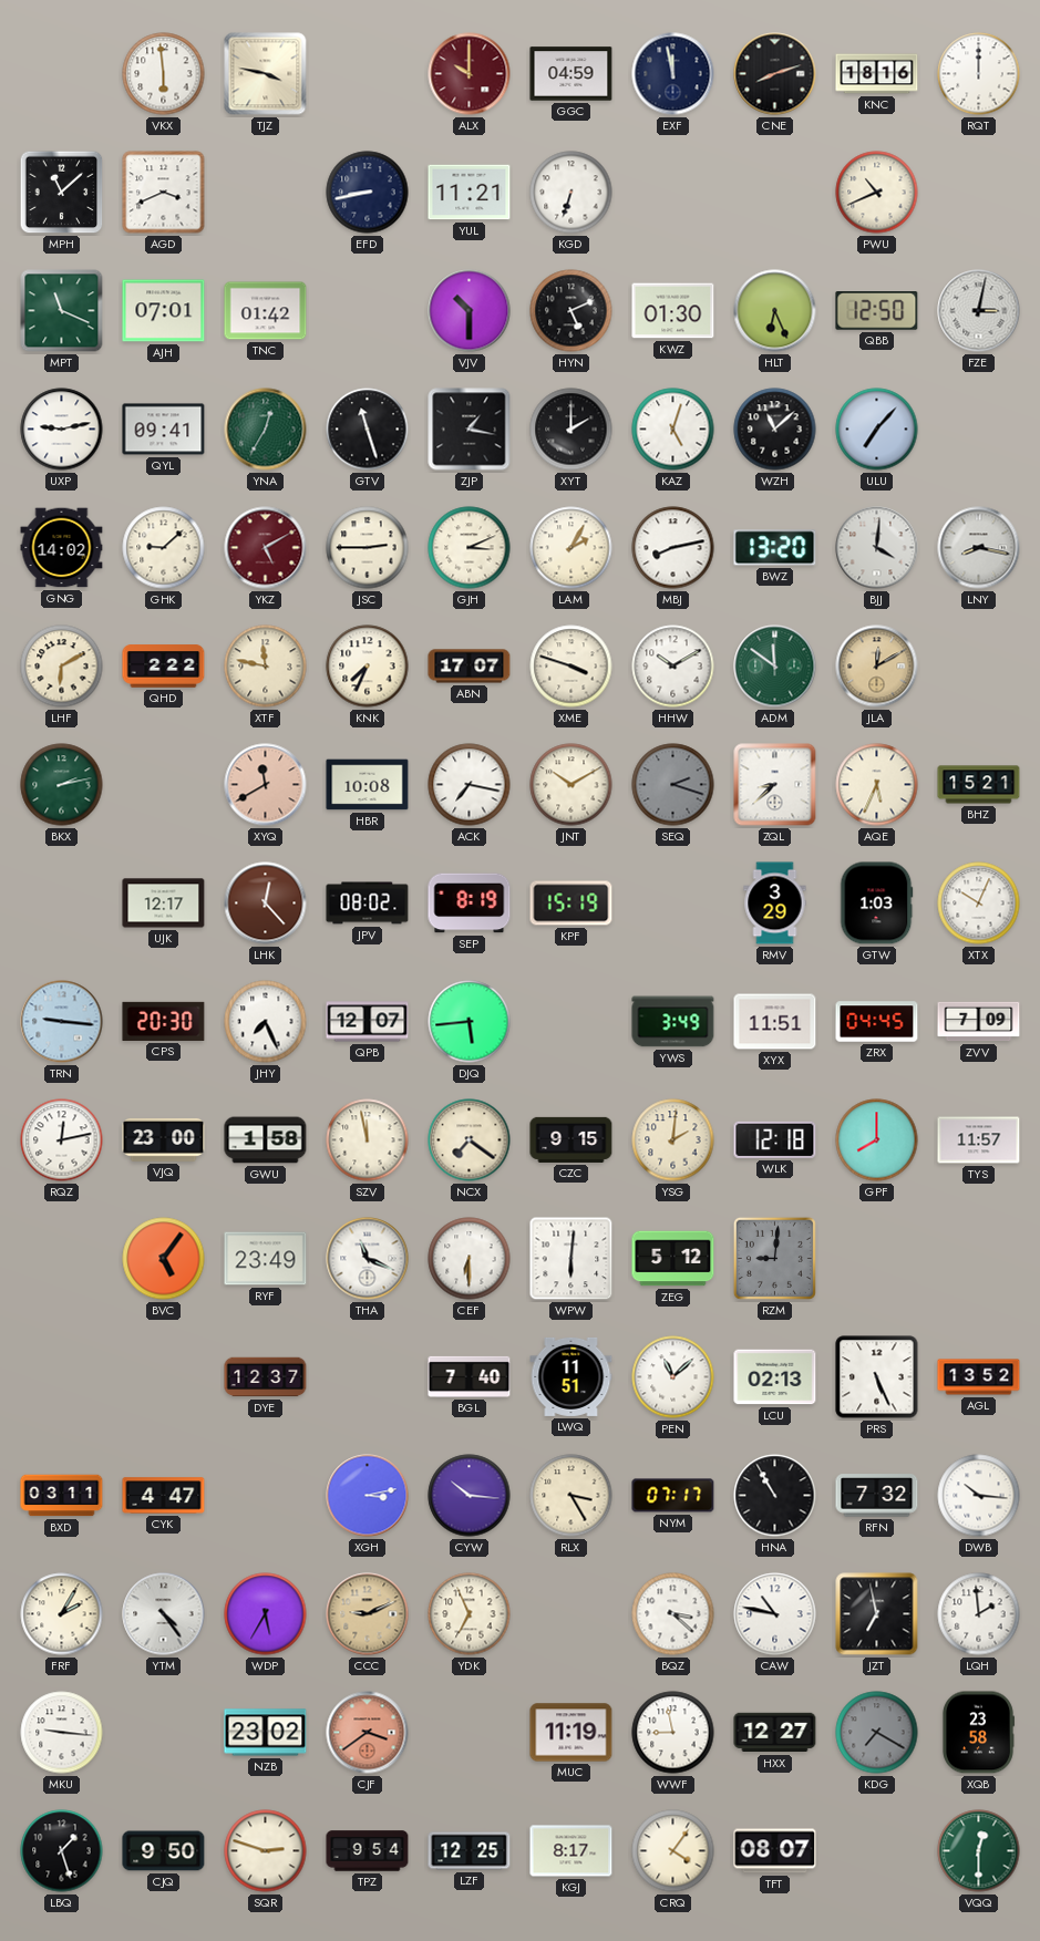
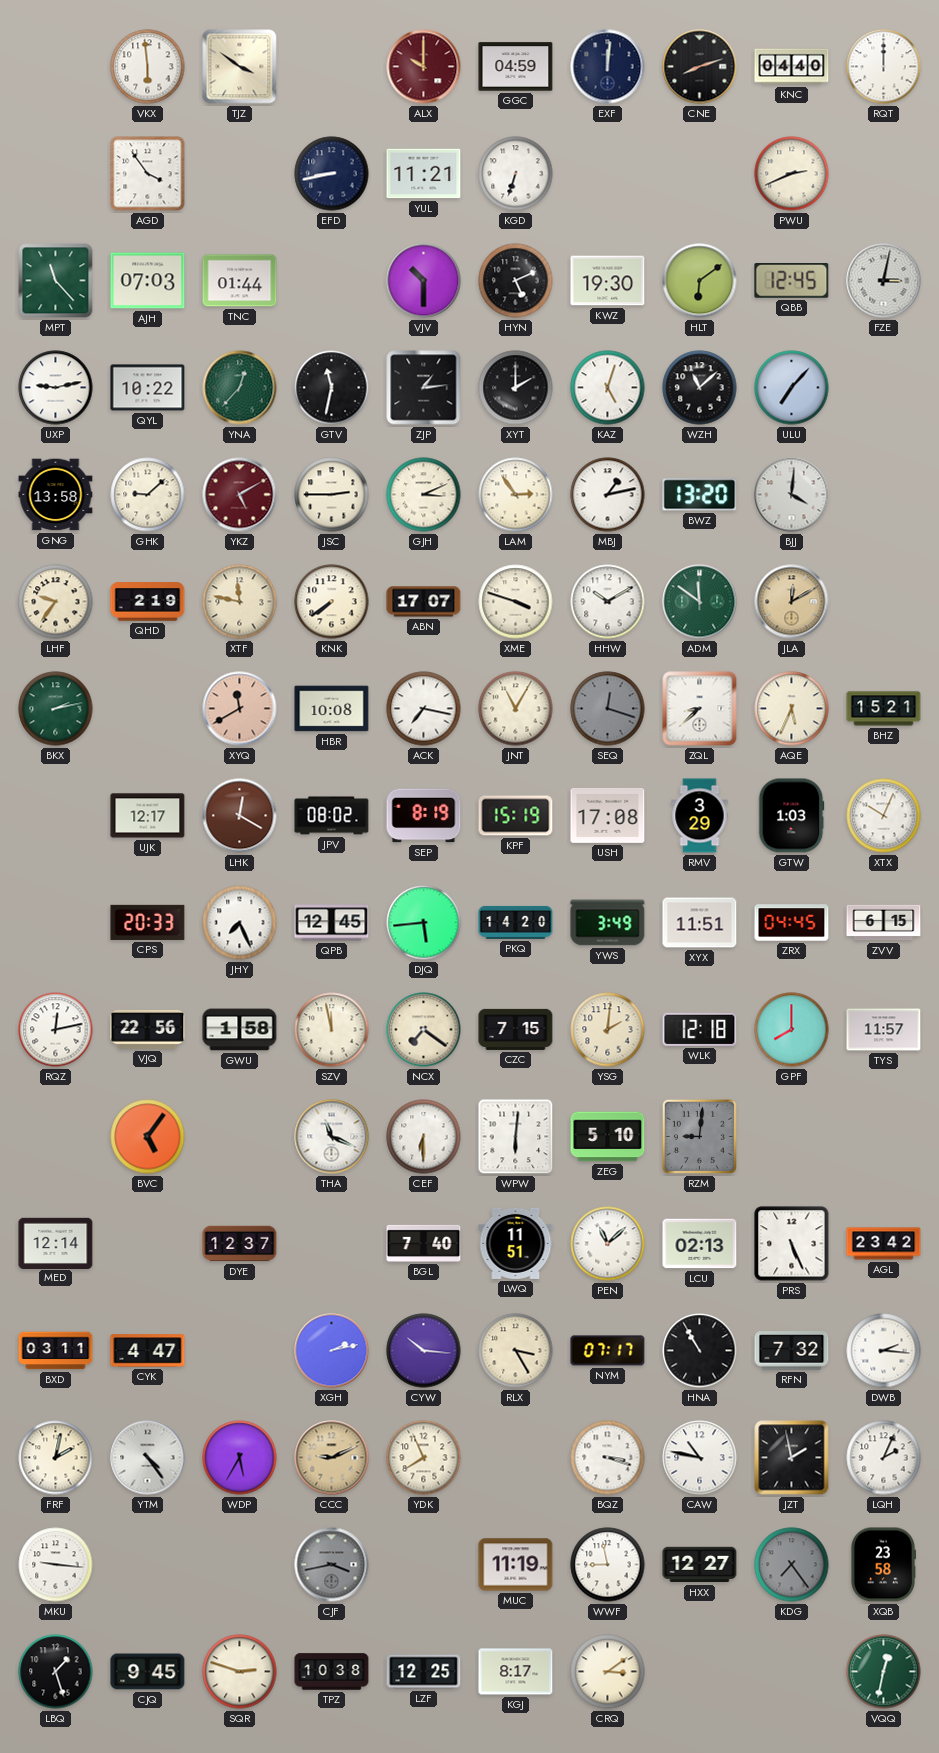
TJZ: 3:47 -> 3:51 (240, 67)
EXF: 11:58 -> 12:01 (608, 67)
KNC: 18:16 -> 04:40 (792, 67)
MPH: 11:08 -> none (62, 193)
AGD: 3:41 -> 3:54 (148, 174)
PWU: 10:41 -> 2:41 (792, 174)
MPT: 11:19 -> 11:23 (56, 281)
AJH: 07:01 -> 07:03 (148, 281)
TNC: 01:42 -> 01:44 (240, 281)
KWZ: 01:30 -> 19:30 (608, 281)
HLT: 6:26 -> 6:09 (700, 281)
QBB: 12:50 -> 12:45 (792, 281)
QYL: 09:41 -> 10:22 (148, 388)
YNA: 12:35 -> 12:37 (240, 388)
GTV: 11:27 -> 11:32 (332, 388)
ZJP: 1:17 -> 1:14 (424, 388)
GNG: 14:02 -> 13:58 (56, 495)
LAM: 2:05 -> 2:54 (516, 495)
MBJ: 8:13 -> 1:13 (608, 495)
LNY: 8:17 -> none (979, 548)
LHF: 6:10 -> 9:36 (56, 602)
QHD: 2:22 -> 2:19 (148, 602)
KNK: 7:34 -> 7:39 (332, 602)
JNT: 10:10 -> 11:05 (516, 709)
SEQ: 2:18 -> 12:18 (608, 709)
LHK: 12:23 -> 12:20 (240, 816)
USH: none -> 17:08 (608, 815)
TRN: 9:16 -> none (62, 1022)
CPS: 20:30 -> 20:33 (148, 922)
QPB: 12:07 -> 12:45 (332, 923)
PKQ: none -> 14:20 (516, 922)
ZVV: 7:09 -> 6:15 (884, 923)
VJQ: 23:00 -> 22:56 (148, 1029)
CZC: 9:15 -> 7:15 (516, 1029)
RYF: 23:49 -> none (266, 1259)
ZEG: 5:12 -> 5:10 (608, 1137)
MED: none -> 12:14 (56, 1243)
AGL: 13:52 -> 23:42 (884, 1244)
XGH: 3:13 -> 2:13 (332, 1351)
DWB: 10:16 -> 2:16 (884, 1351)
FRF: 2:05 -> 2:02 (56, 1458)
YDK: 6:56 -> 7:56 (424, 1458)
BQZ: 3:22 -> 3:18 (608, 1458)
JZT: 6:58 -> 1:58 (792, 1458)
LQH: 1:59 -> 2:04 (884, 1458)
NZB: 23:02 -> none (266, 1733)
CJF: 3:39 -> 3:43 (332, 1565)
CJF dial: salmon -> grey (332, 1565)
KDG: 7:20 -> 7:24 (792, 1565)
CJQ: 9:50 -> 9:45 (148, 1672)
TPZ: 9:54 -> 10:38 (332, 1672)
CRQ: 4:06 -> 3:09 (608, 1672)
TFT: 08:07 -> none (775, 1851)
VQQ: 12:30 -> 12:32 (884, 1672)
